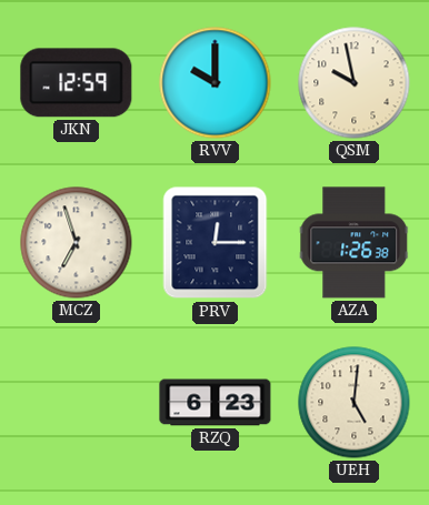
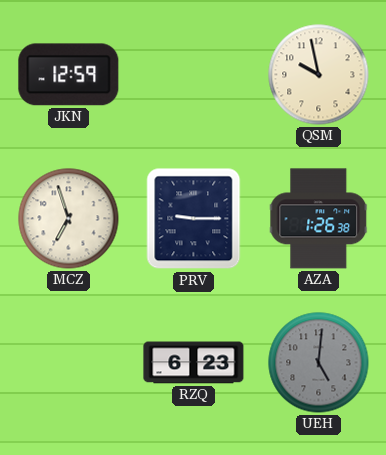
RVV: 10:00 -> none (216, 83)
PRV: 12:15 -> 9:15 (194, 219)
UEH dial: cream -> grey (319, 363)
